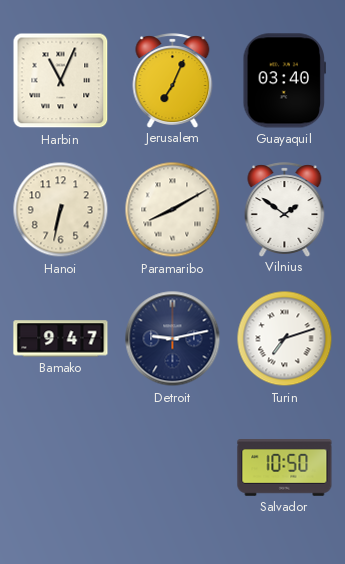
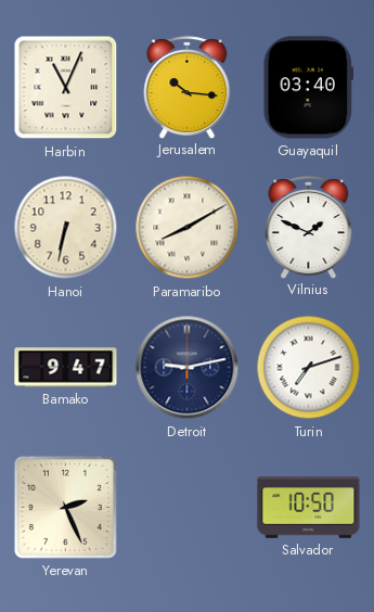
Jerusalem: 7:04 -> 10:16 (188, 87)
Vilnius: 1:51 -> 1:49 (309, 227)
Yerevan: none -> 2:26 (65, 507)
